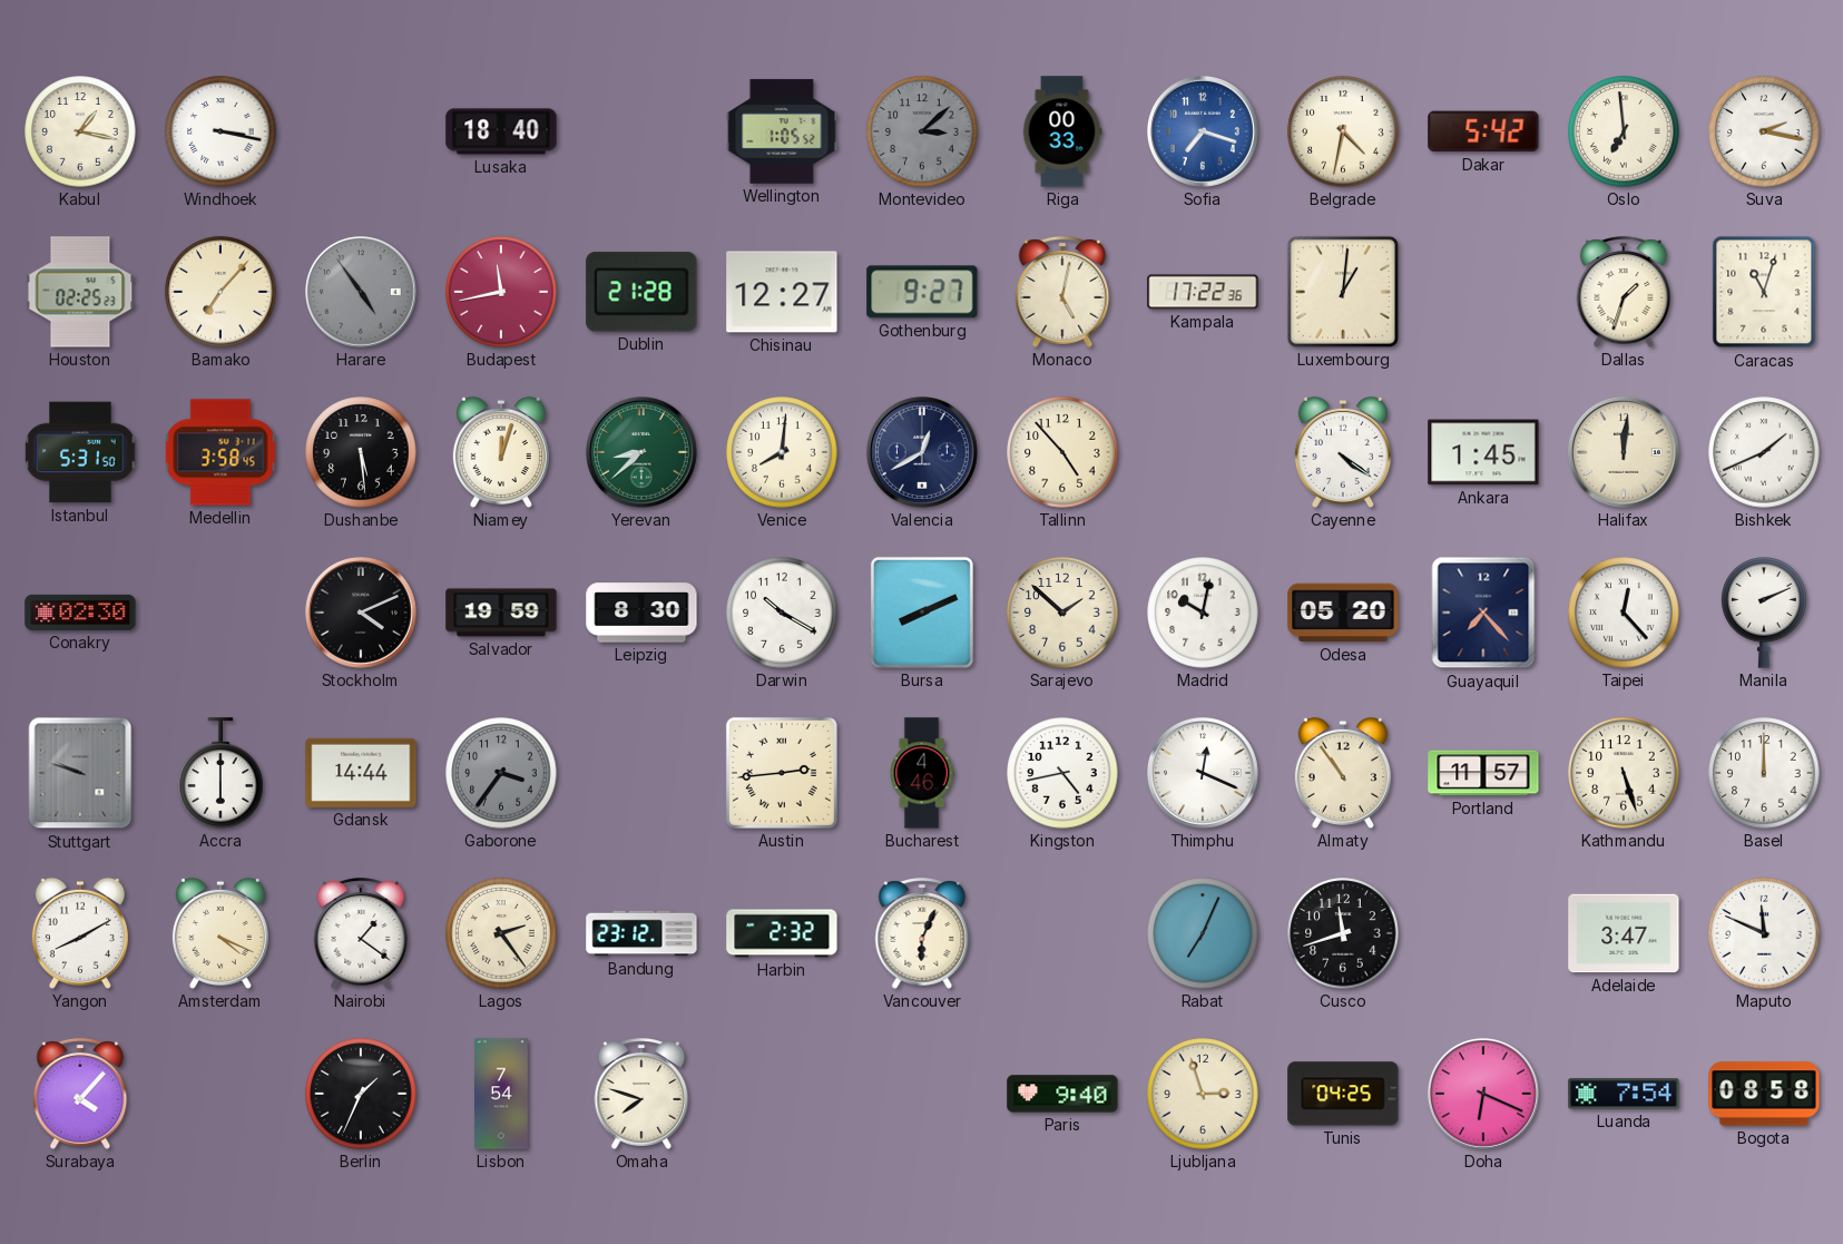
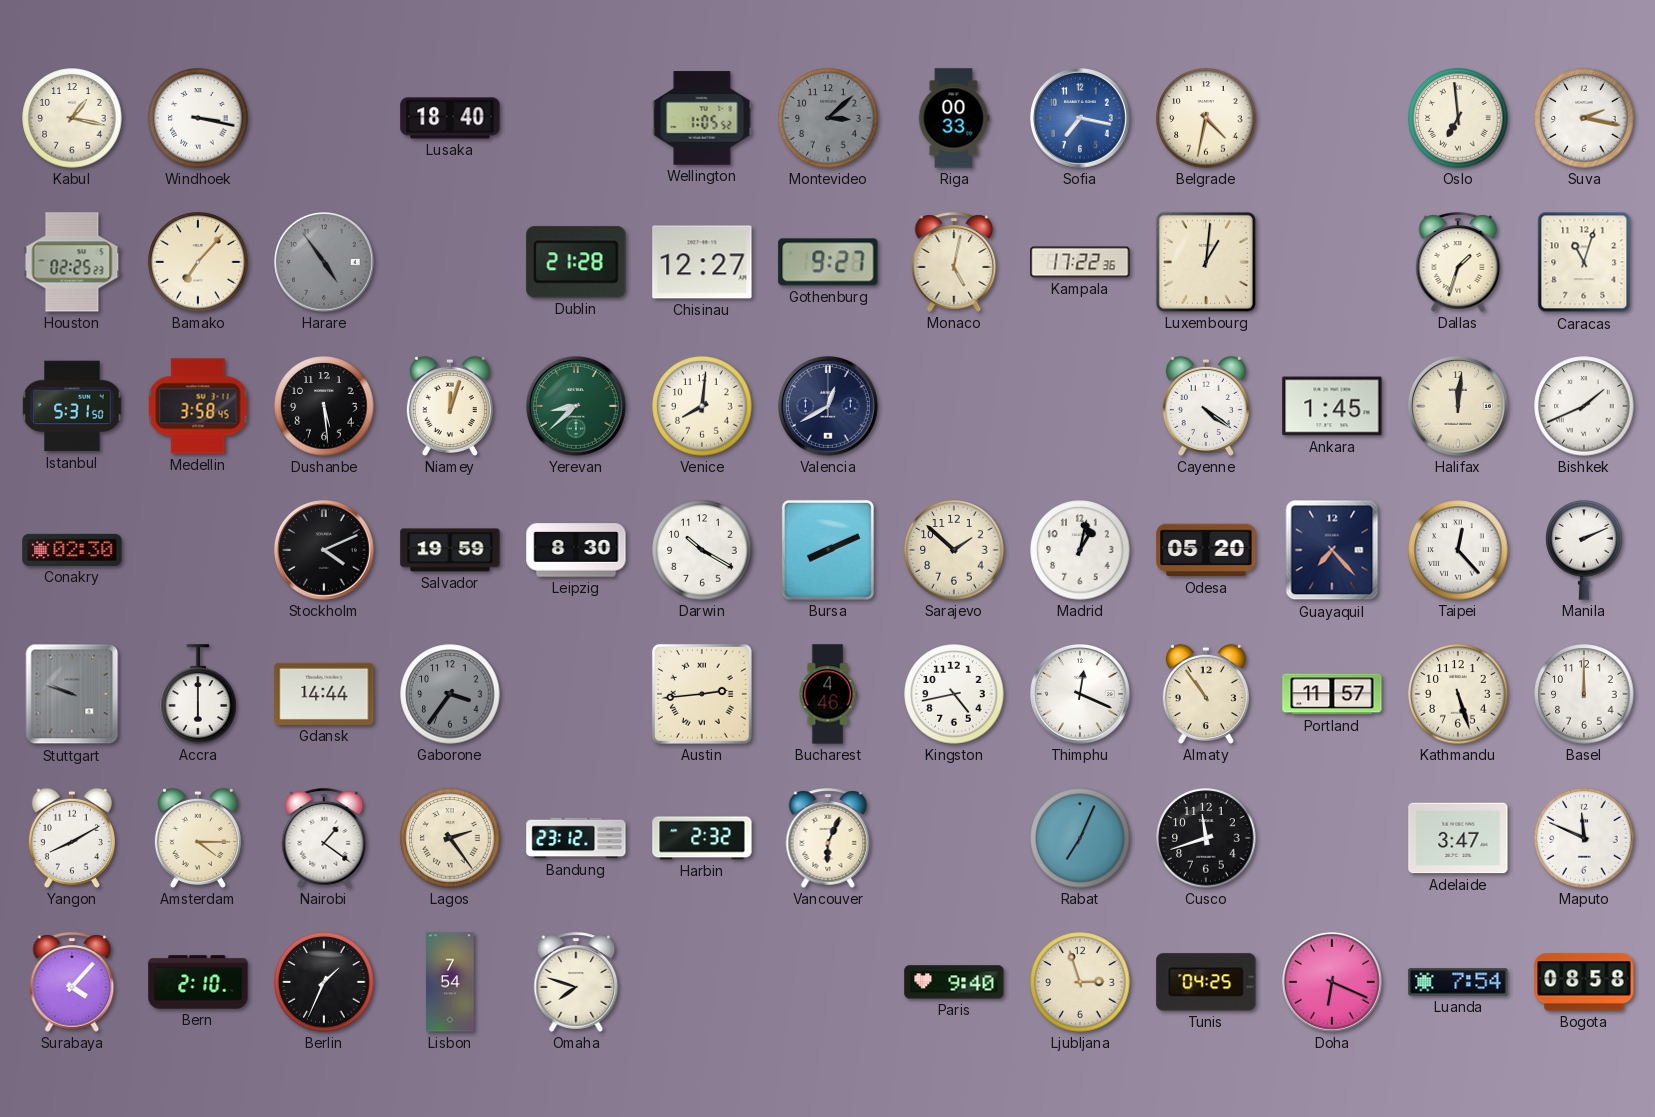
Sofia: 7:18 -> 7:17 (1081, 119)
Dakar: 5:42 -> none (1483, 131)
Budapest: 11:43 -> none (501, 292)
Tallinn: 4:53 -> none (1062, 452)
Madrid: 10:02 -> 1:02 (1080, 550)
Amsterdam: 4:19 -> 4:15 (198, 838)
Bern: none -> 2:10 (198, 982)
